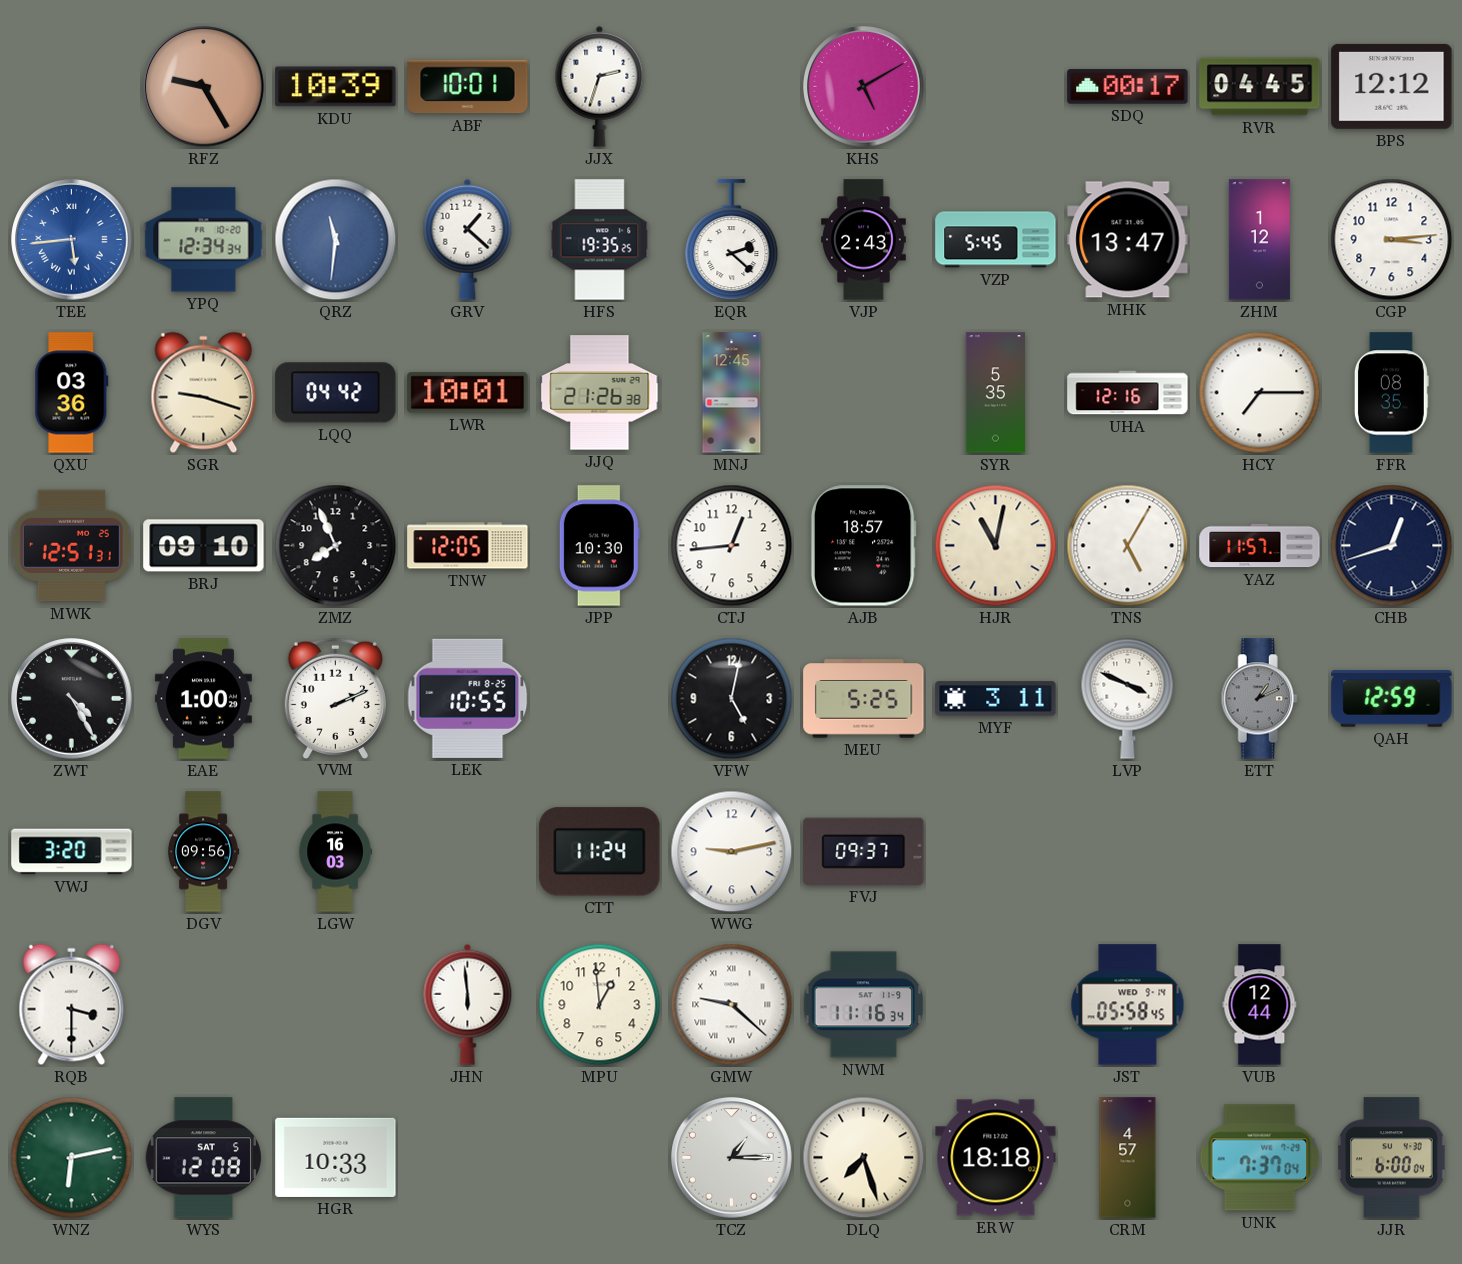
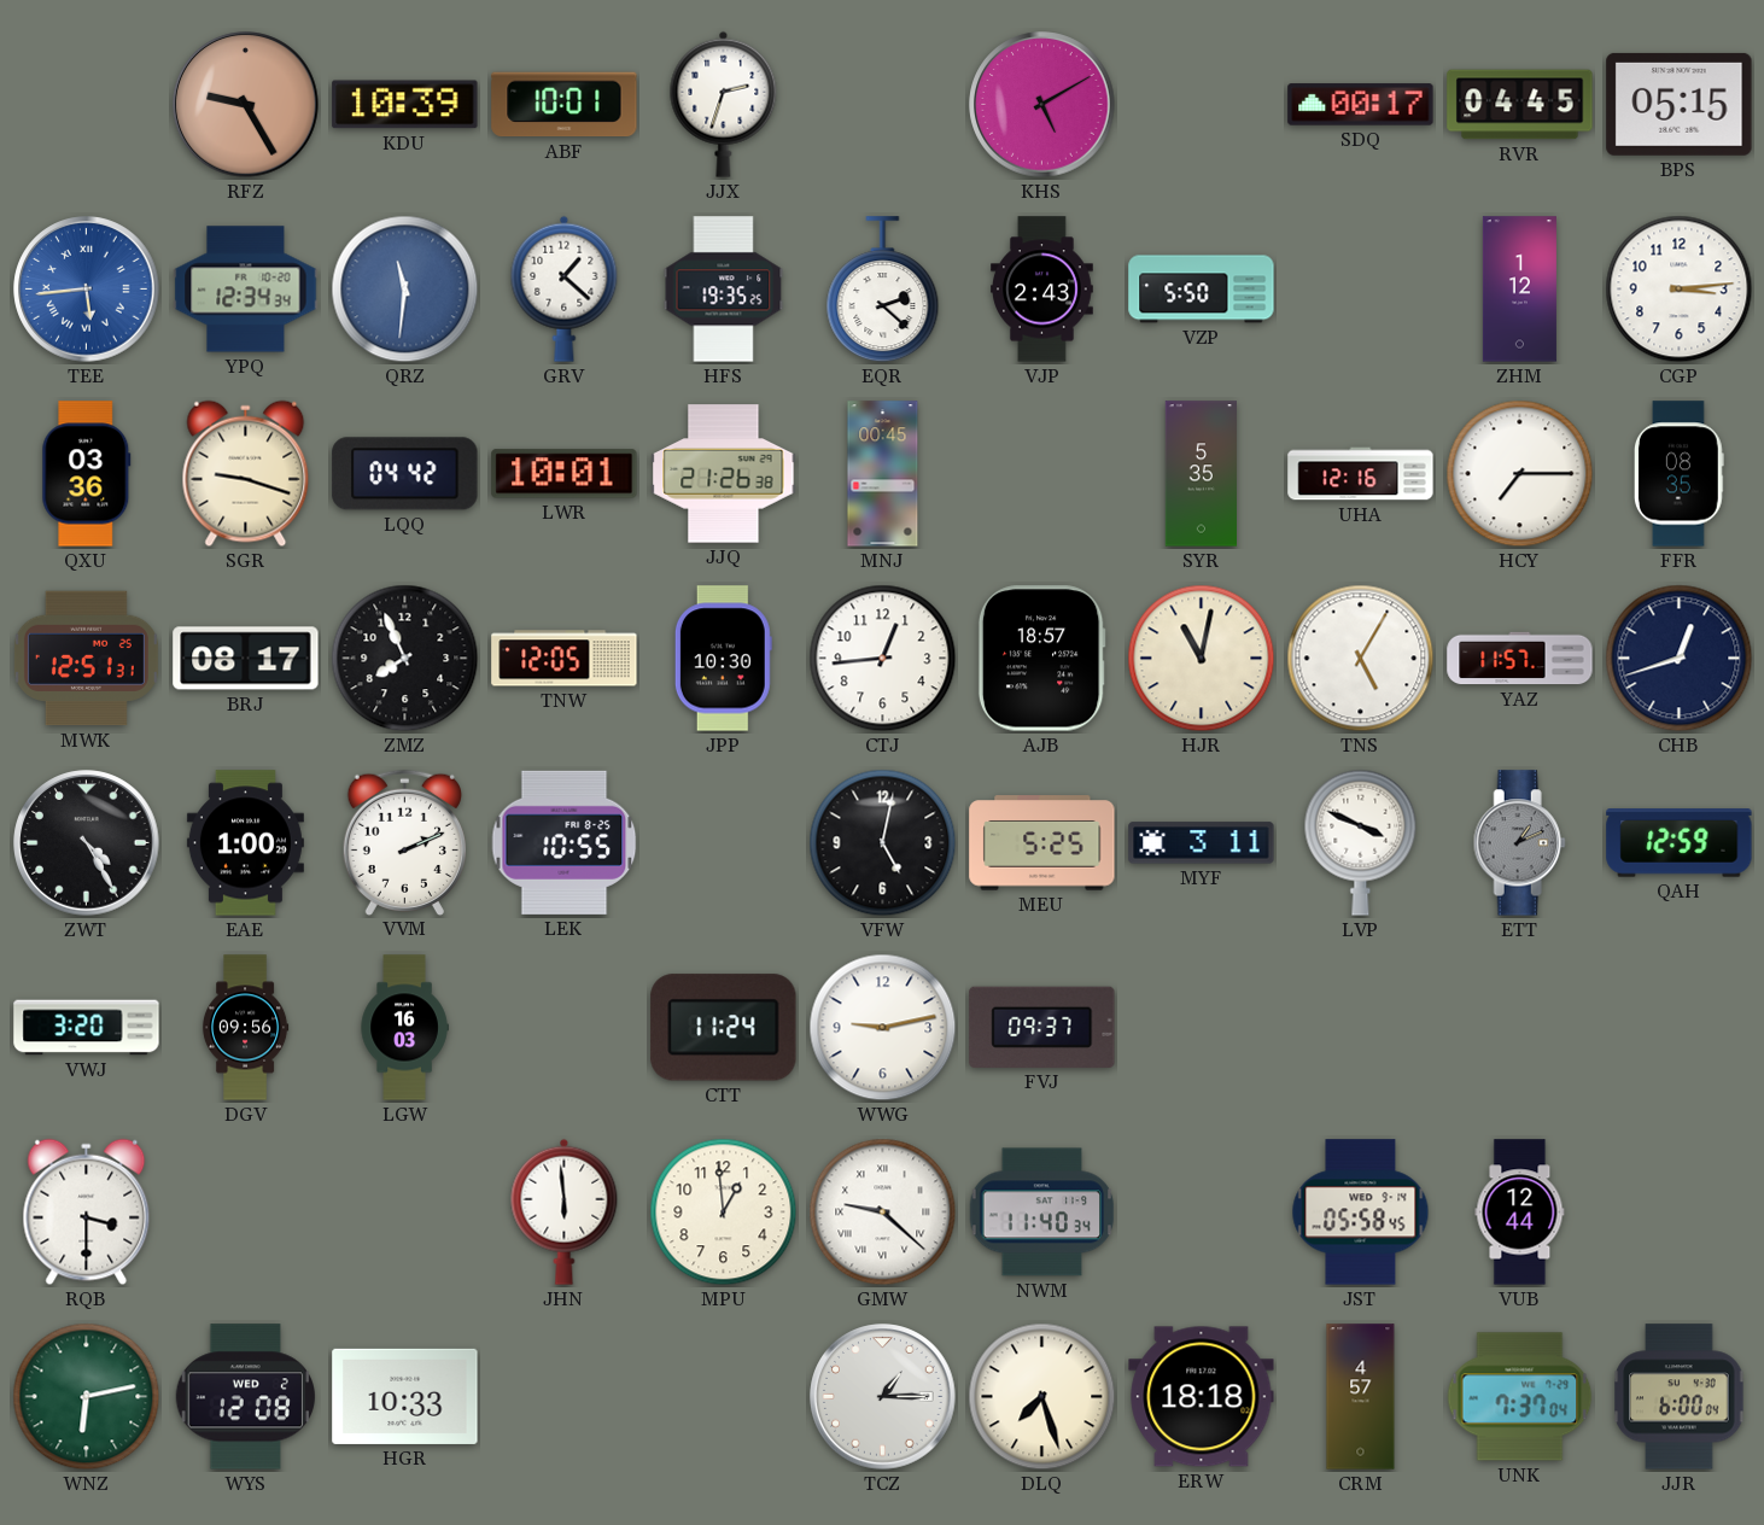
BPS: 12:12 -> 05:15 (1680, 104)
VZP: 5:45 -> 5:50 (1202, 290)
MHK: 13:47 -> none (1128, 240)
MNJ: 12:45 -> 00:45 (883, 474)
BRJ: 09:10 -> 08:17 (246, 659)
NWM: 11:16 -> 11:40 (1042, 1213)
WYS date: SAT 5 -> WED 2 (245, 1397)
